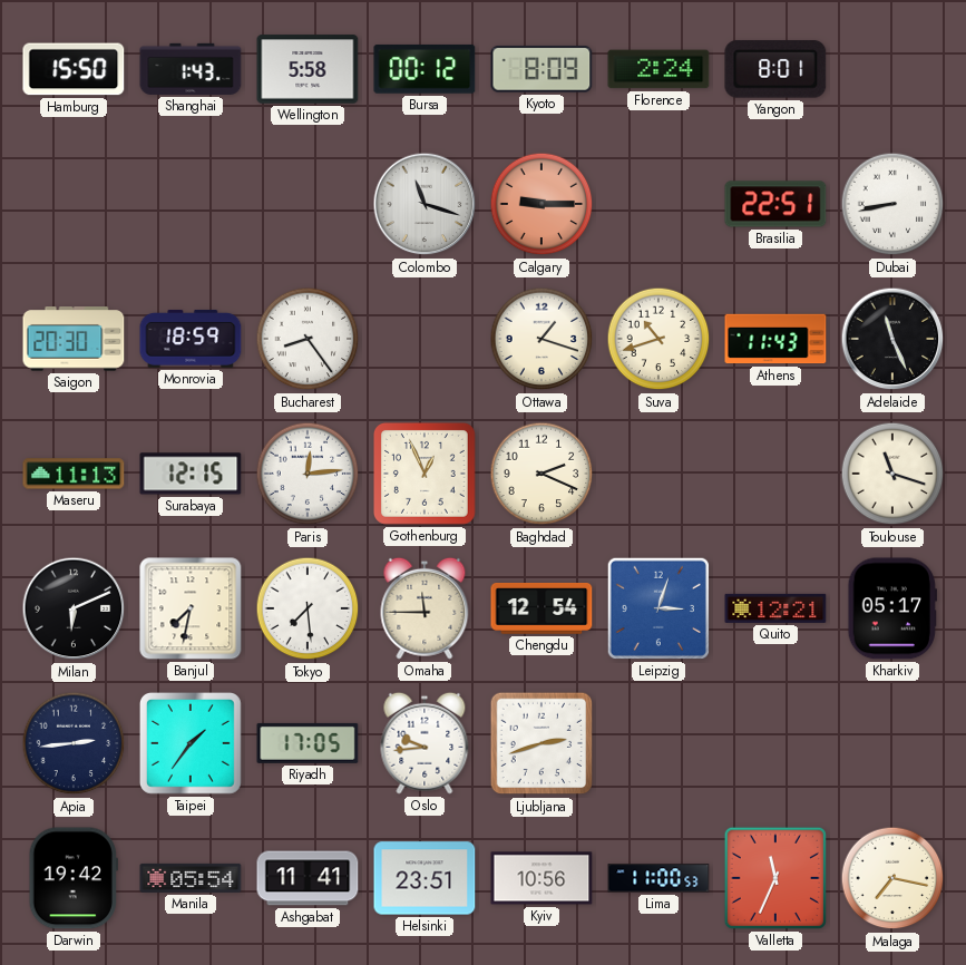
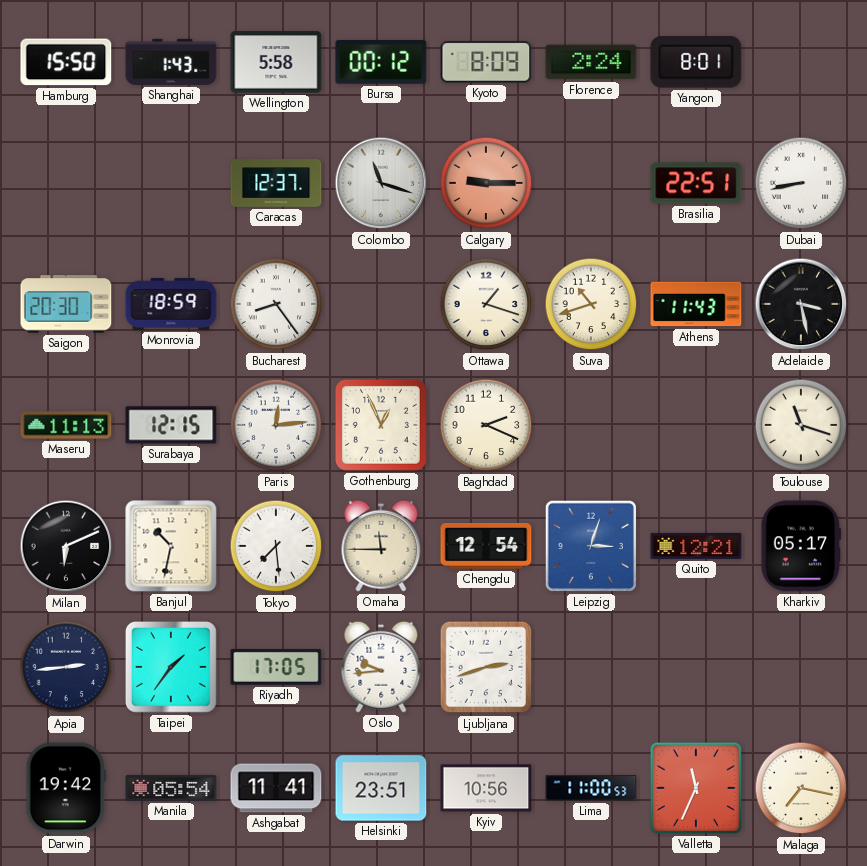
Caracas: none -> 12:37 (276, 183)
Adelaide: 11:26 -> 3:28 (801, 304)
Banjul: 7:32 -> 10:32 (171, 546)
